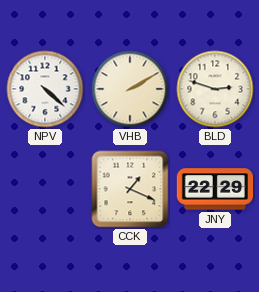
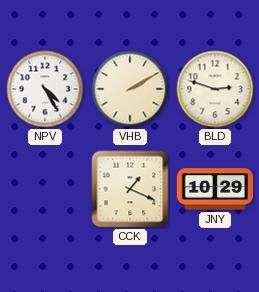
NPV: 4:22 -> 4:25 (45, 89)
JNY: 22:29 -> 10:29 (215, 189)
